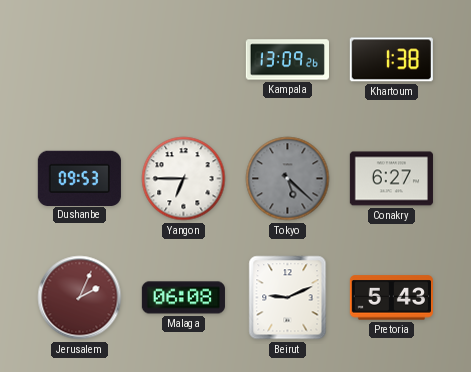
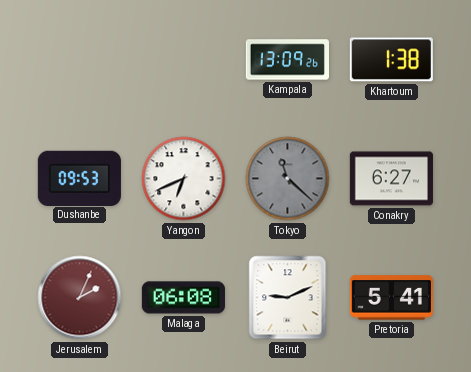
Yangon: 6:45 -> 6:41 (184, 179)
Tokyo: 5:22 -> 11:22 (288, 179)
Pretoria: 5:43 -> 5:41 (391, 298)
